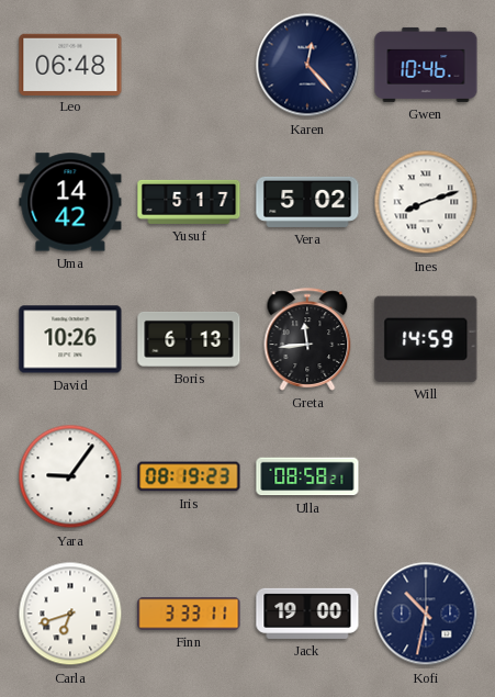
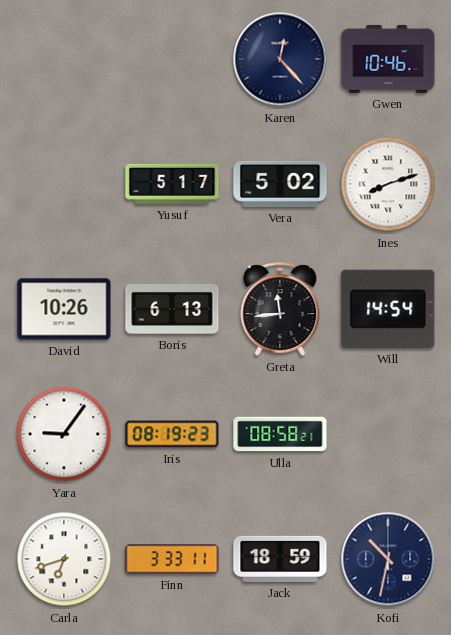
Leo: 06:48 -> none (70, 64)
Uma: 14:42 -> none (70, 202)
Will: 14:59 -> 14:54 (388, 309)
Jack: 19:00 -> 18:59 (280, 559)
